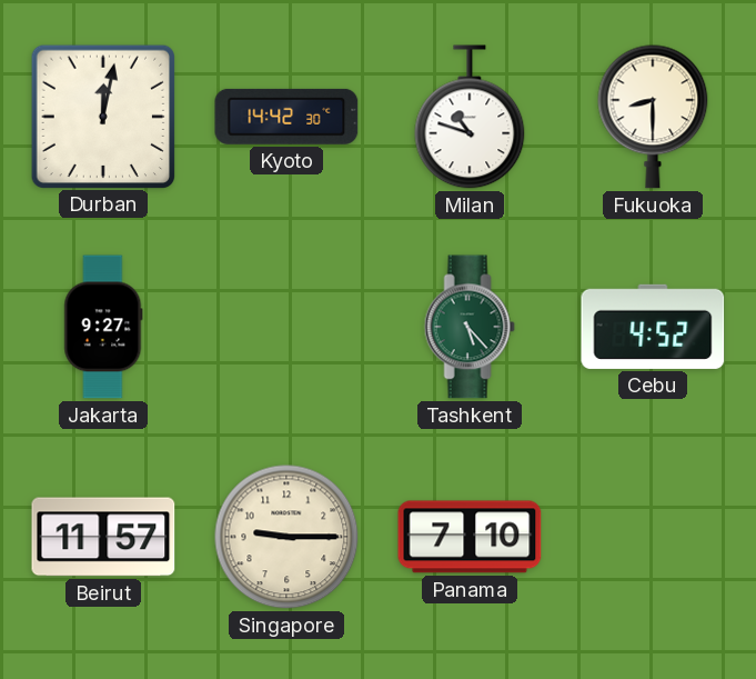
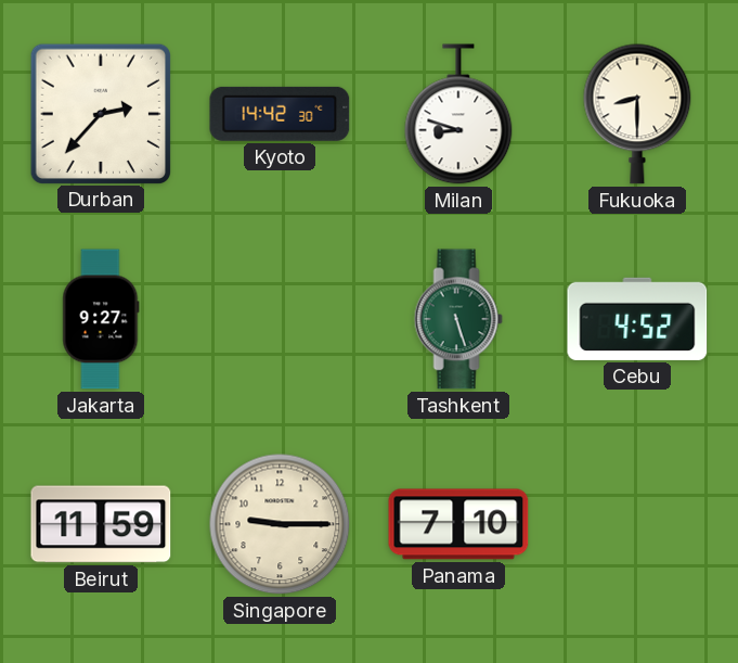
Durban: 12:02 -> 2:37 (100, 113)
Milan: 10:48 -> 8:48 (458, 114)
Tashkent: 5:23 -> 5:27 (458, 319)
Beirut: 11:57 -> 11:59 (101, 524)
